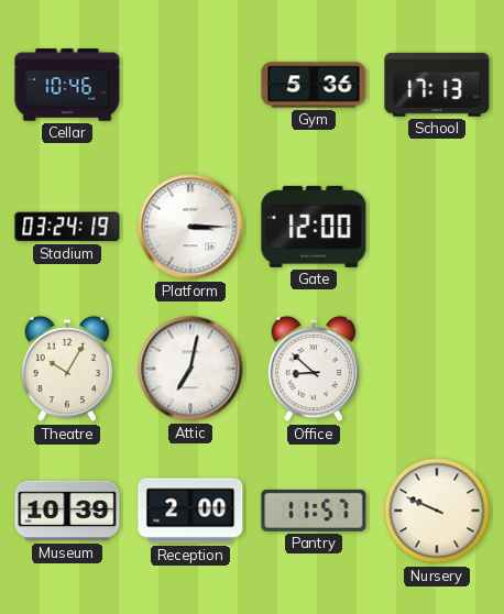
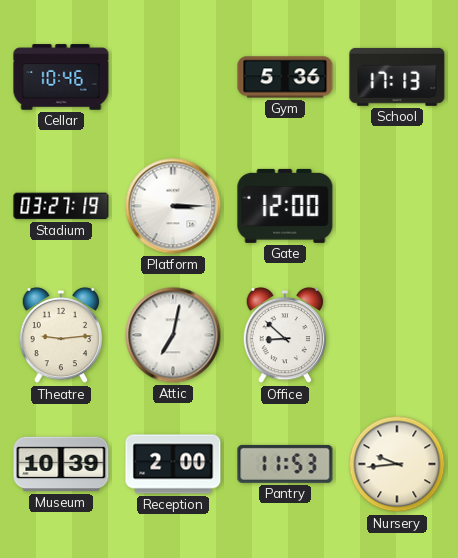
Stadium: 03:24 -> 03:27 (61, 206)
Theatre: 10:05 -> 9:14 (61, 335)
Pantry: 11:57 -> 11:53 (285, 464)
Nursery: 9:49 -> 9:44 (397, 464)
